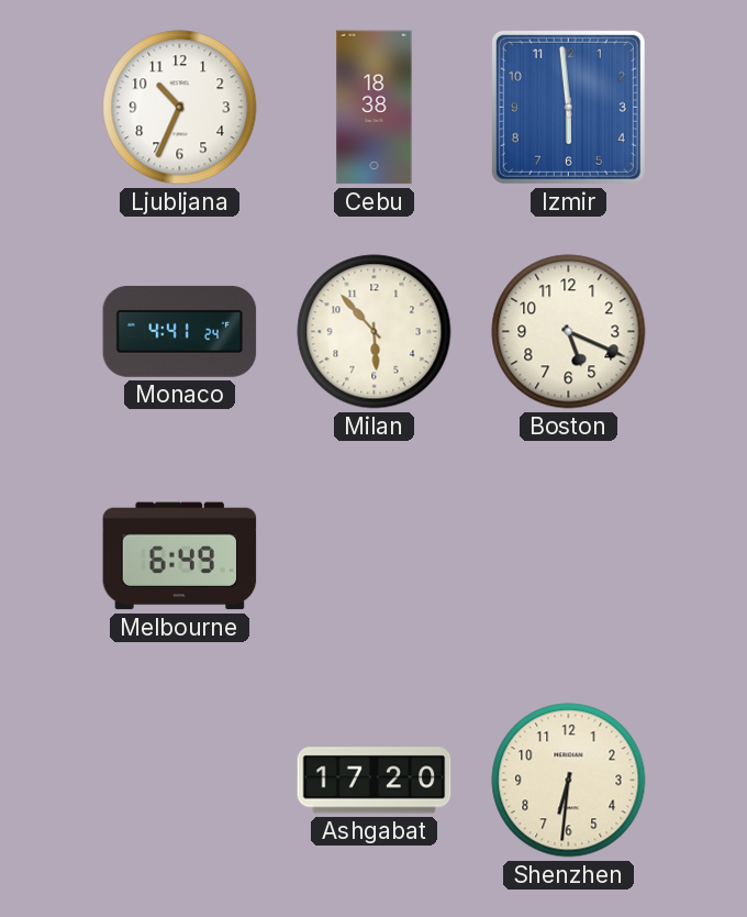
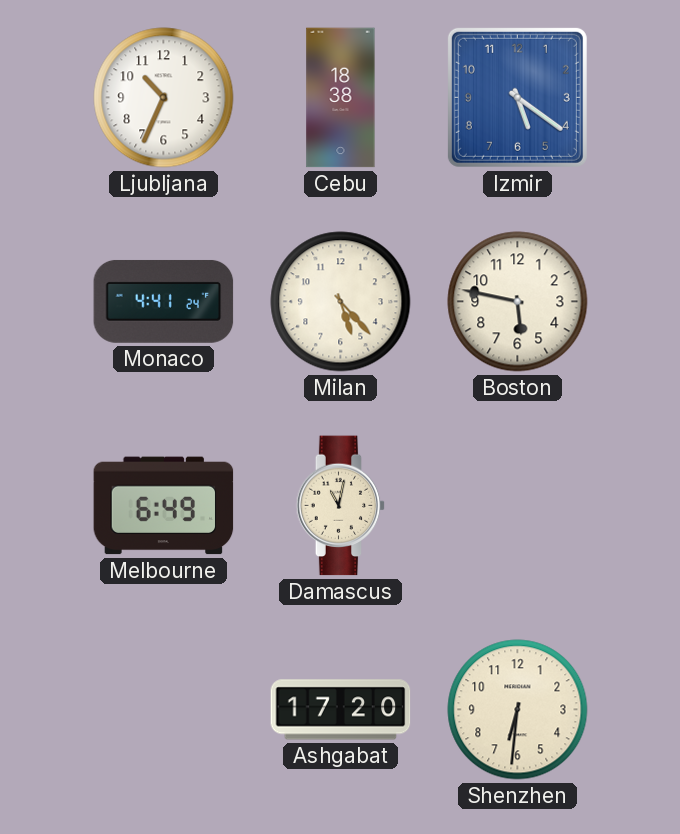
Izmir: 5:59 -> 5:21 (517, 97)
Milan: 5:53 -> 5:23 (341, 302)
Boston: 5:19 -> 5:47 (518, 302)
Damascus: none -> 11:02 (341, 506)
